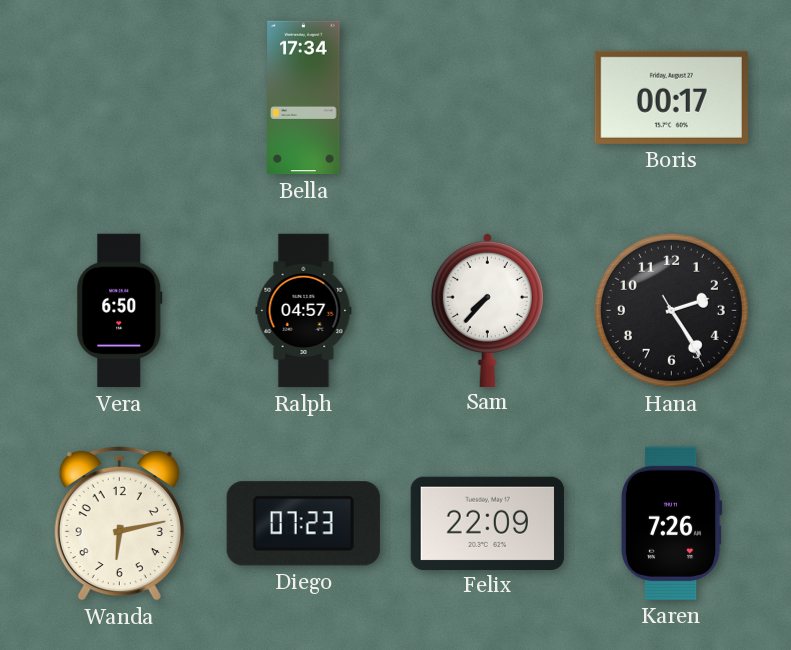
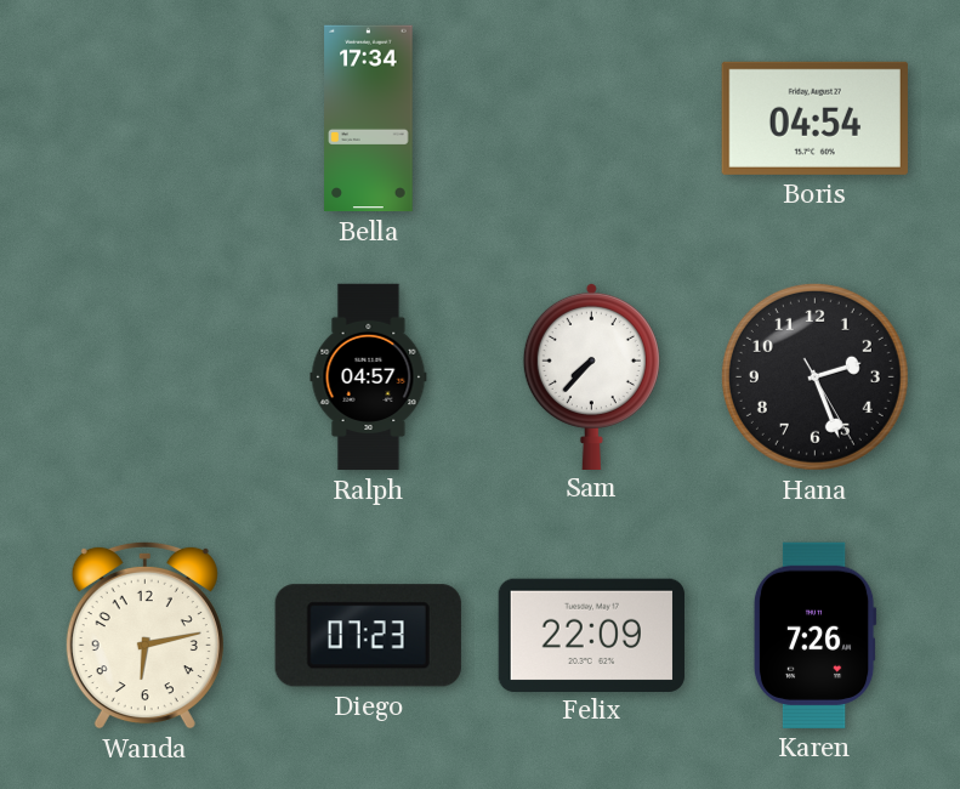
Boris: 00:17 -> 04:54 (814, 118)
Vera: 6:50 -> none (120, 311)
Hana: 2:24 -> 2:26 (814, 376)
